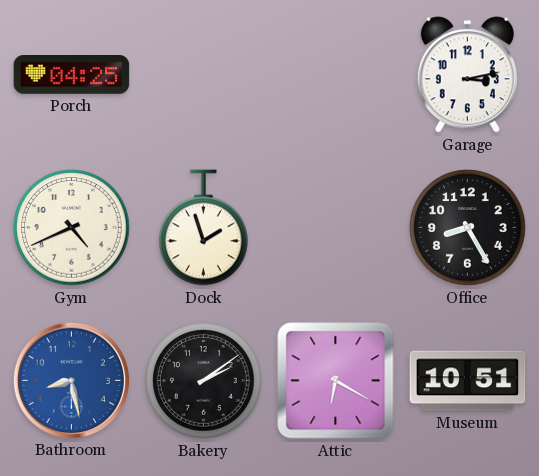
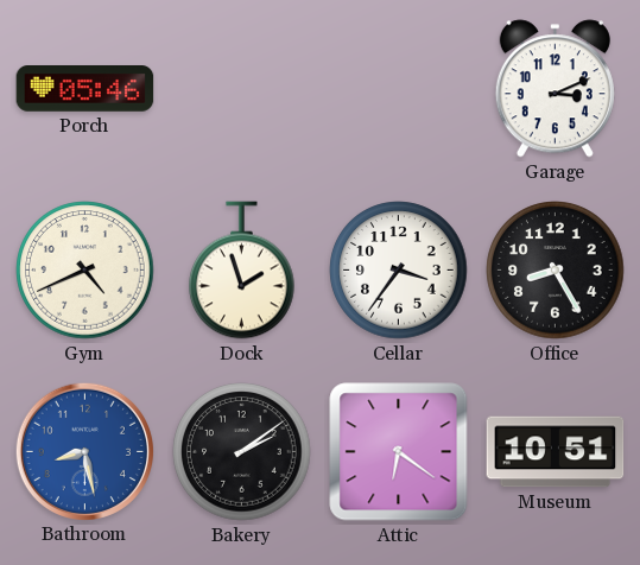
Porch: 04:25 -> 05:46 (85, 89)
Garage: 3:13 -> 3:11 (555, 89)
Cellar: none -> 3:36 (399, 271)
Attic: 6:20 -> 6:21 (399, 452)
